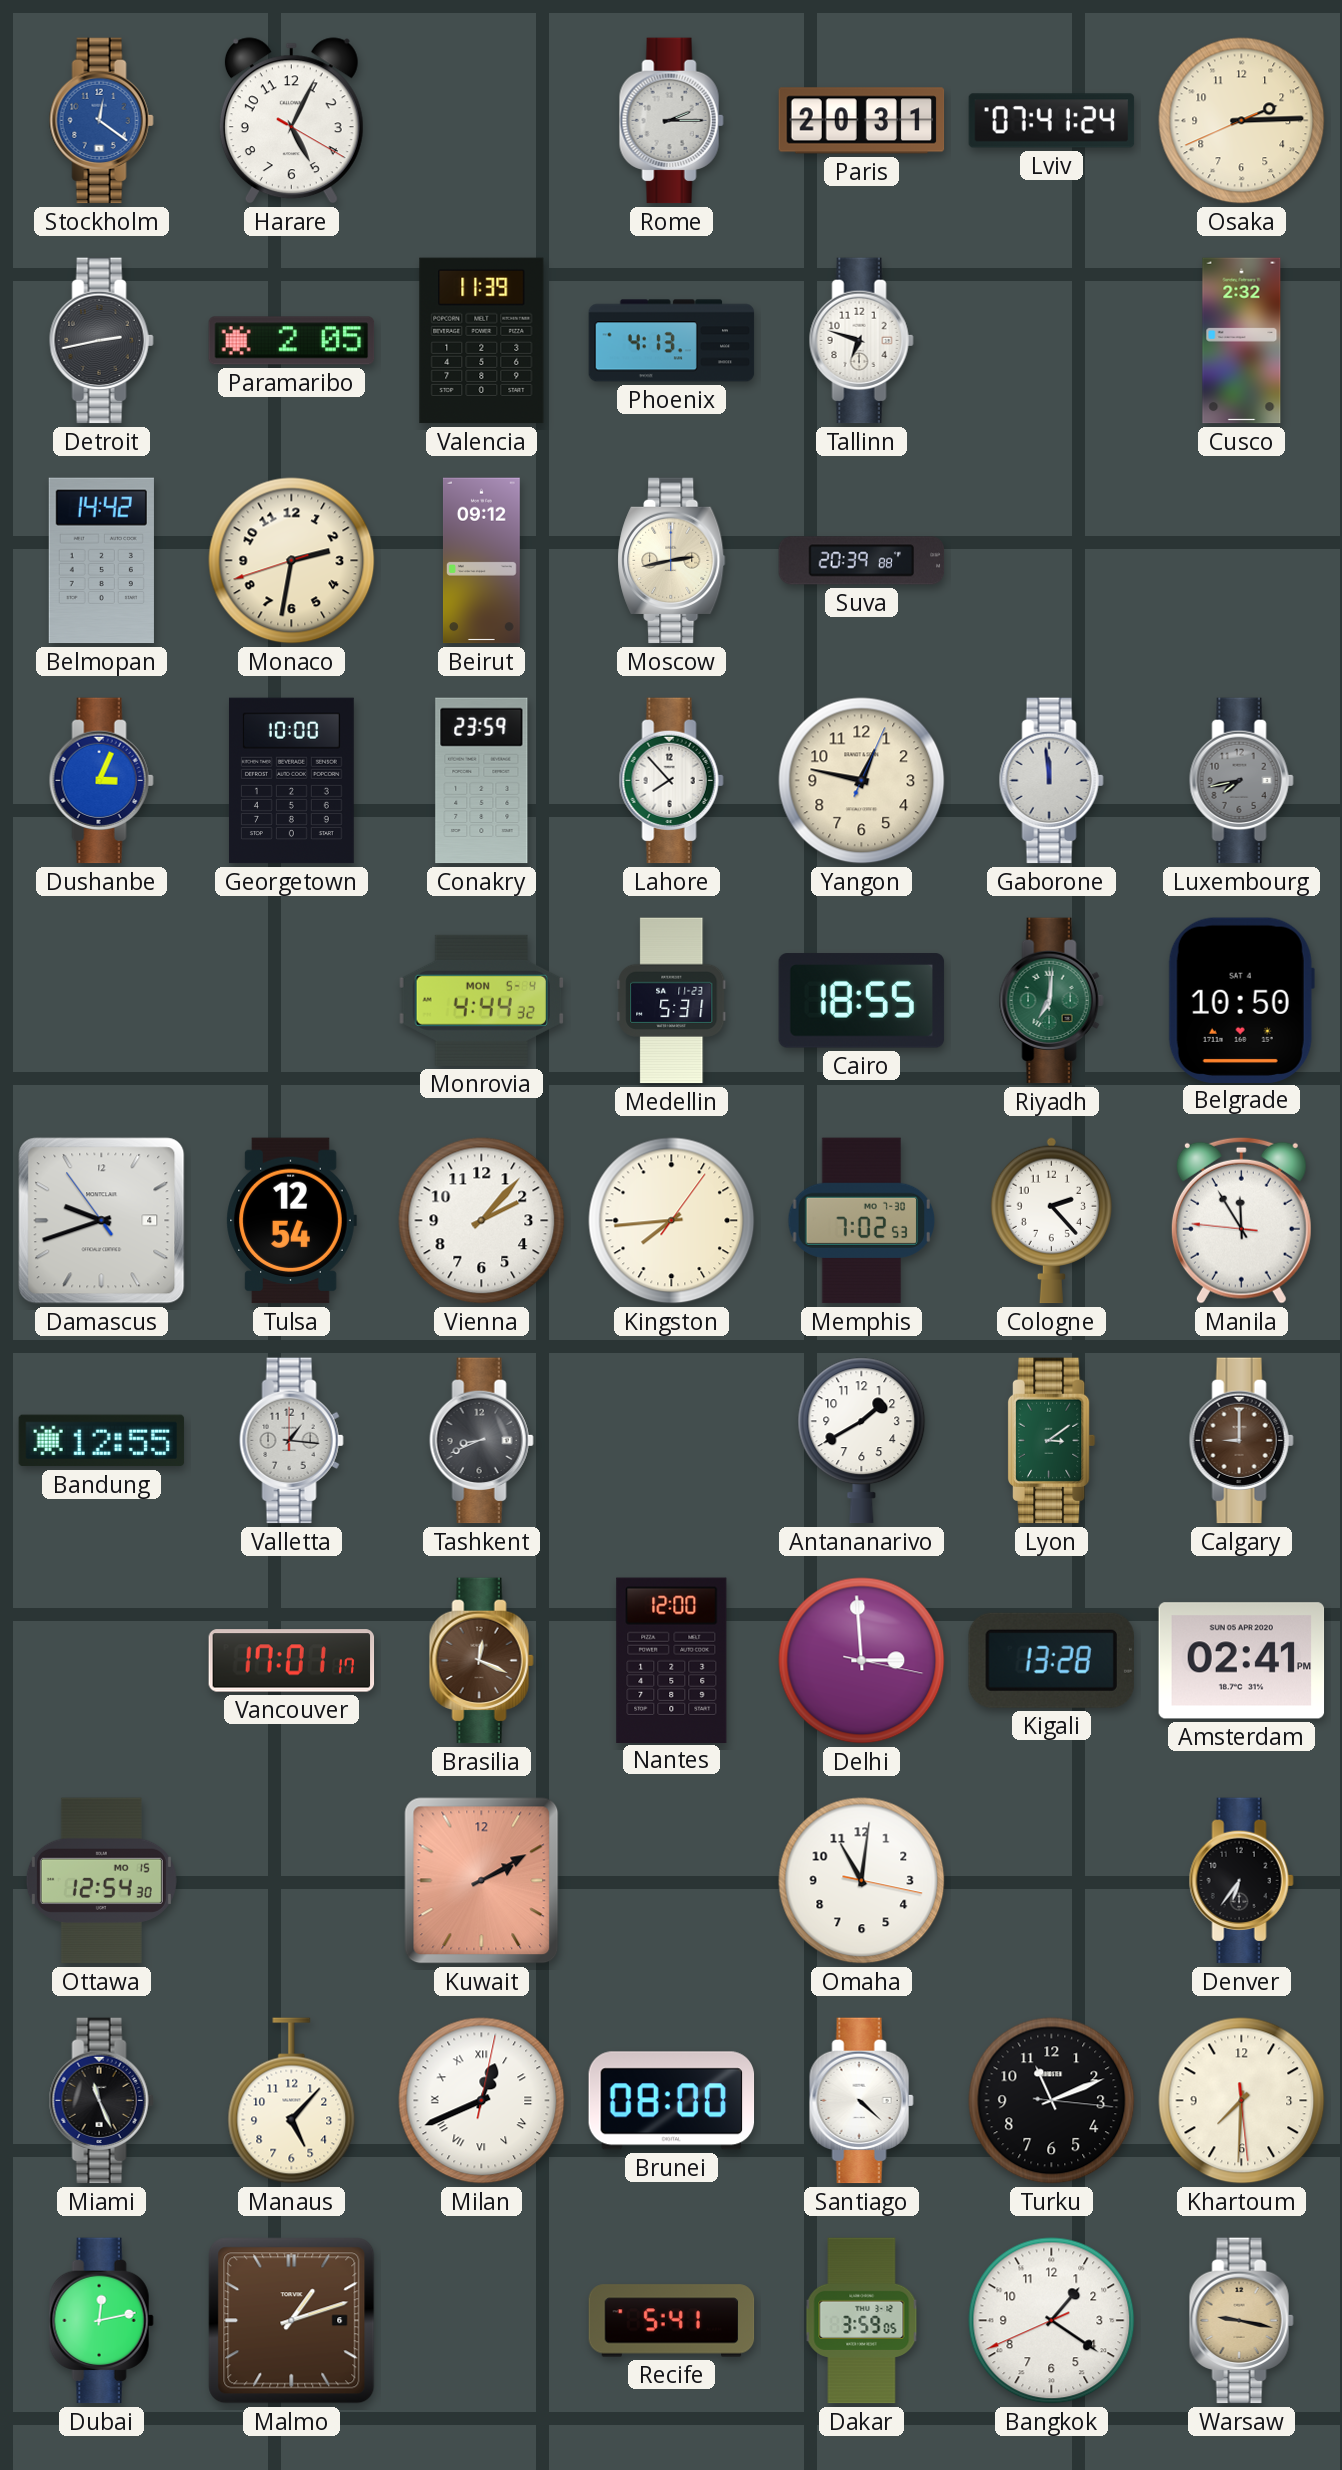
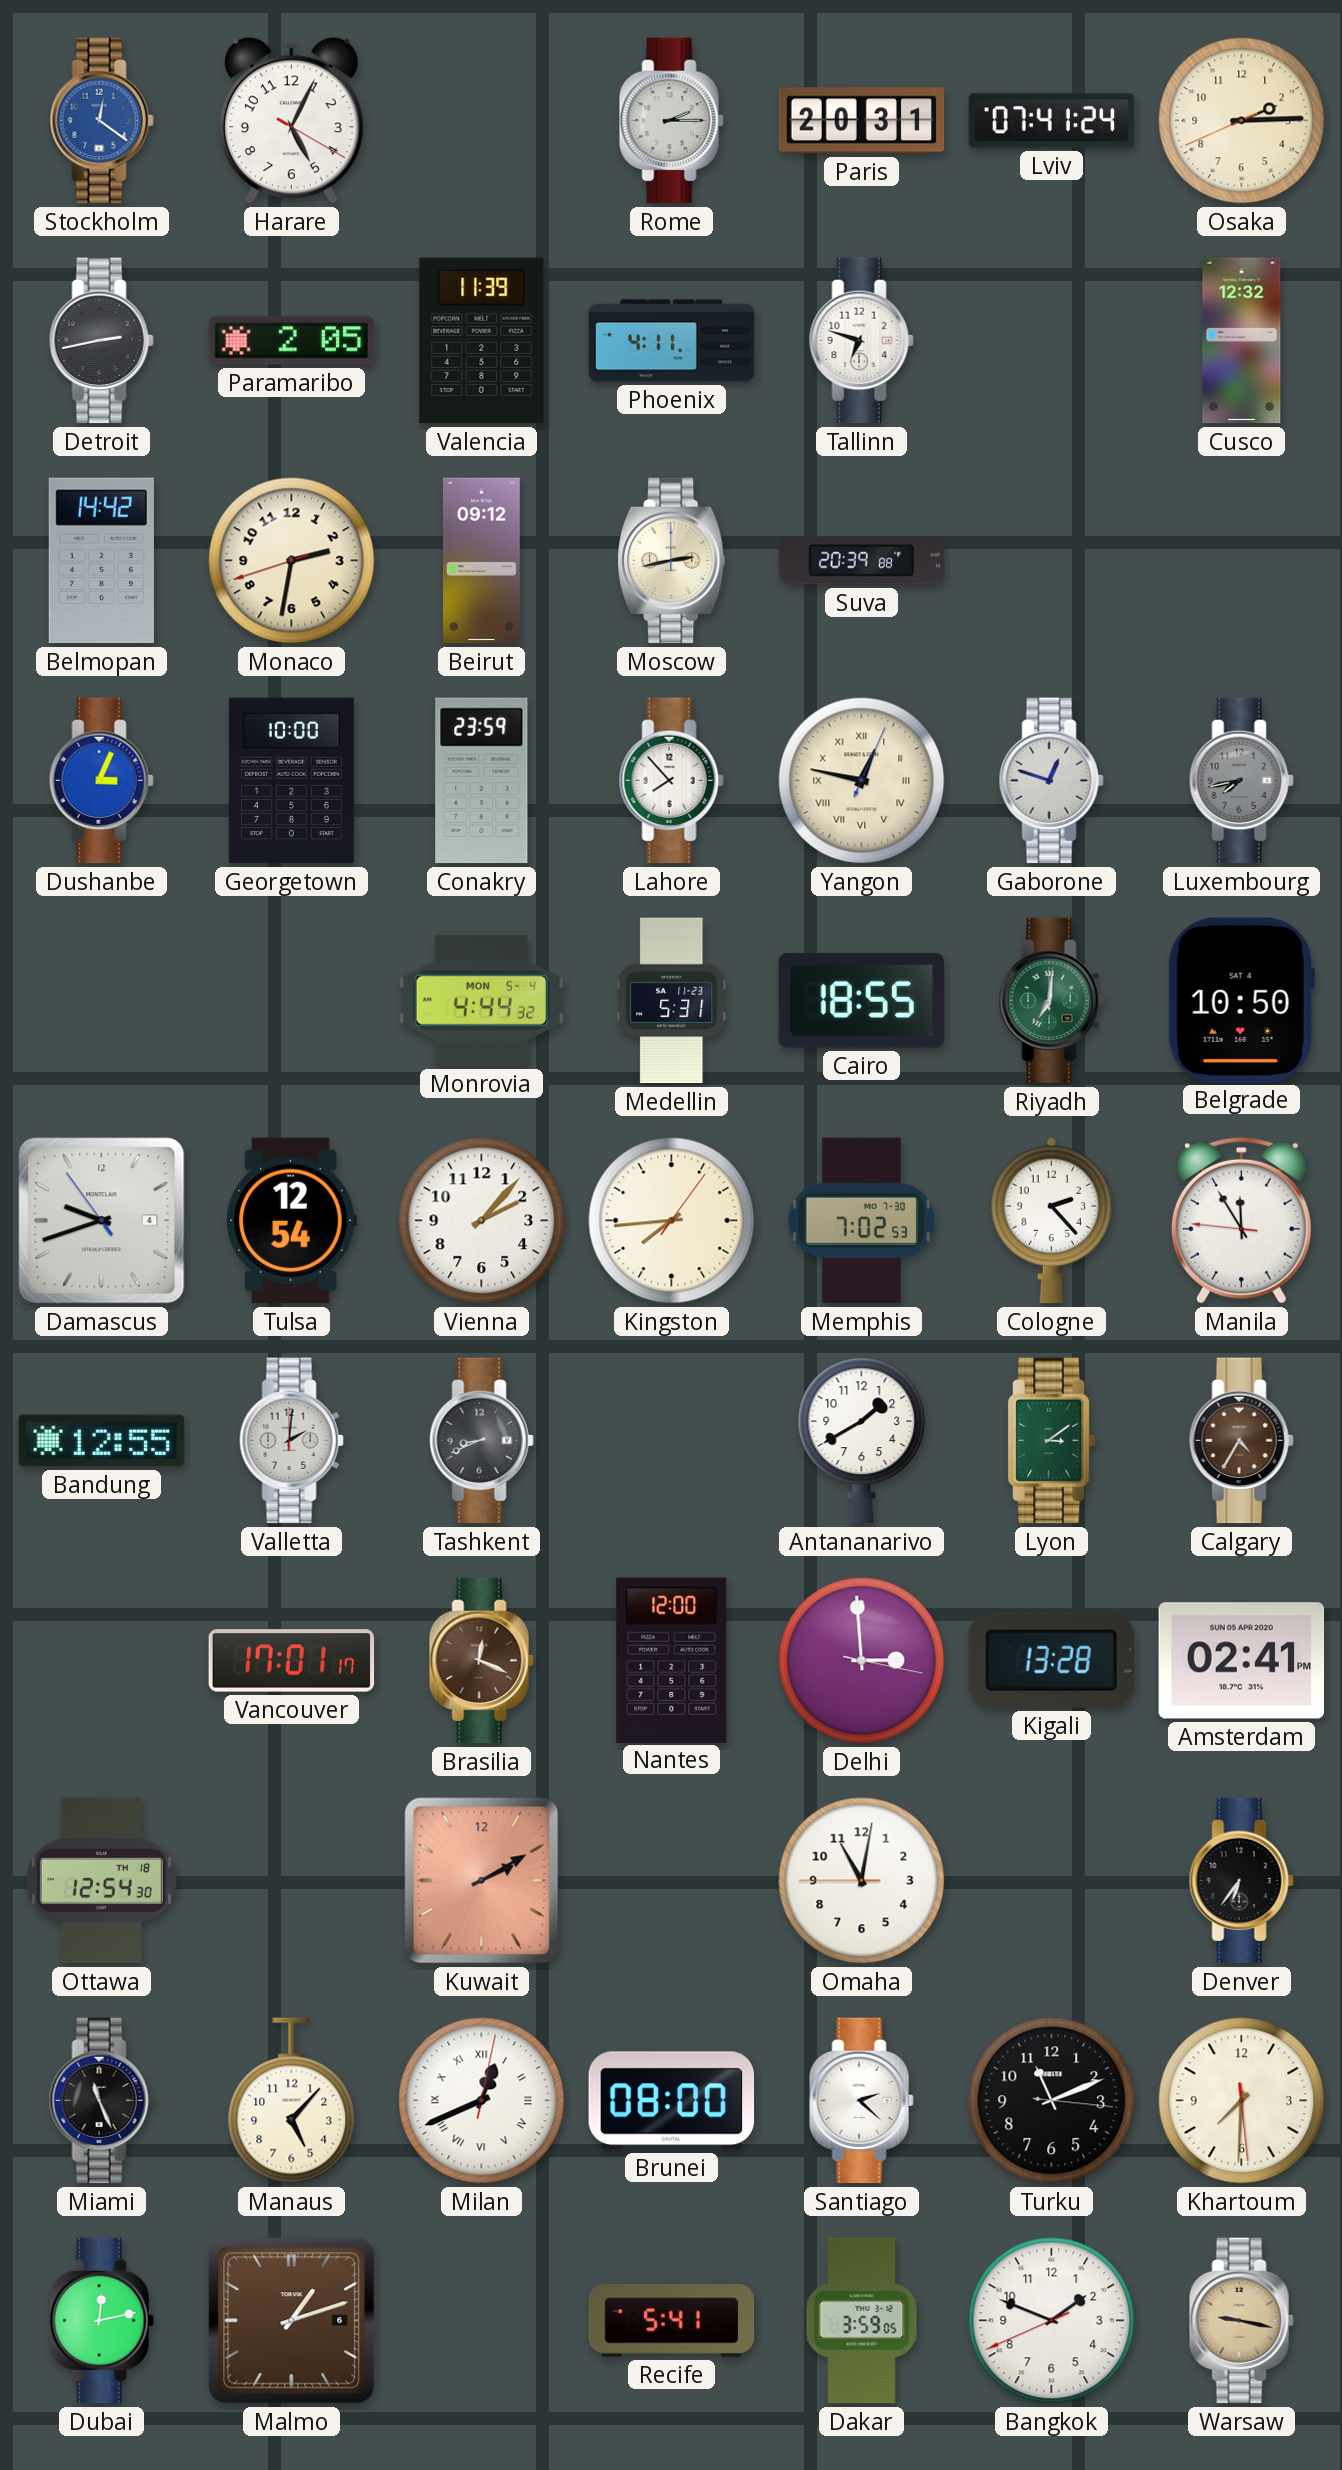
Phoenix: 4:13 -> 4:11 (672, 341)
Cusco: 2:32 -> 12:32 (1242, 341)
Yangon numerals: Arabic -> Roman (862, 781)
Gaborone: 11:59 -> 12:48 (1051, 781)
Valletta: 1:16 -> 2:01 (291, 1441)
Calgary: 9:00 -> 4:35 (1241, 1441)
Ottawa date: MO 15 -> TH 18 (101, 1881)
Omaha: 11:01:17 -> 11:01:45 (862, 1881)
Santiago: 4:22 -> 2:22 (861, 2101)
Bangkok: 1:20 -> 1:48 (1052, 2321)
